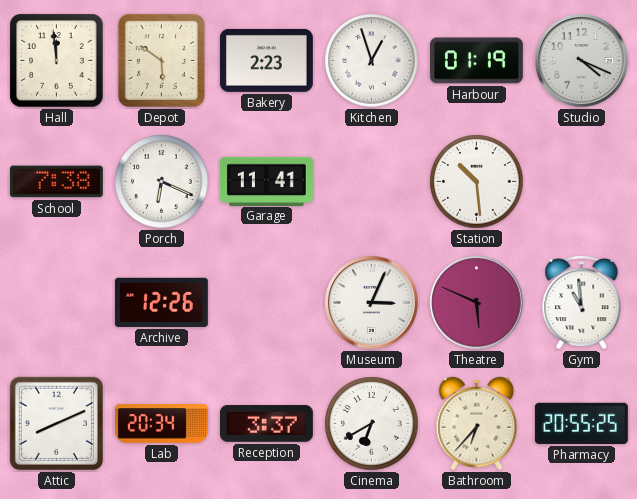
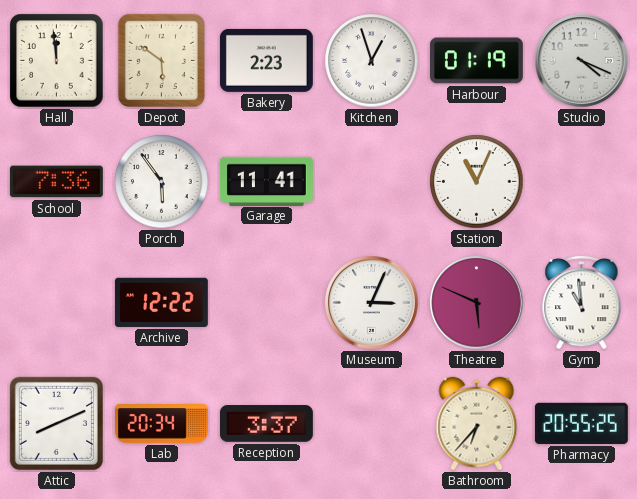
School: 7:38 -> 7:36 (56, 182)
Porch: 6:19 -> 5:54 (162, 182)
Station: 10:29 -> 11:04 (477, 182)
Archive: 12:26 -> 12:22 (161, 302)
Cinema: 6:40 -> none (372, 424)
